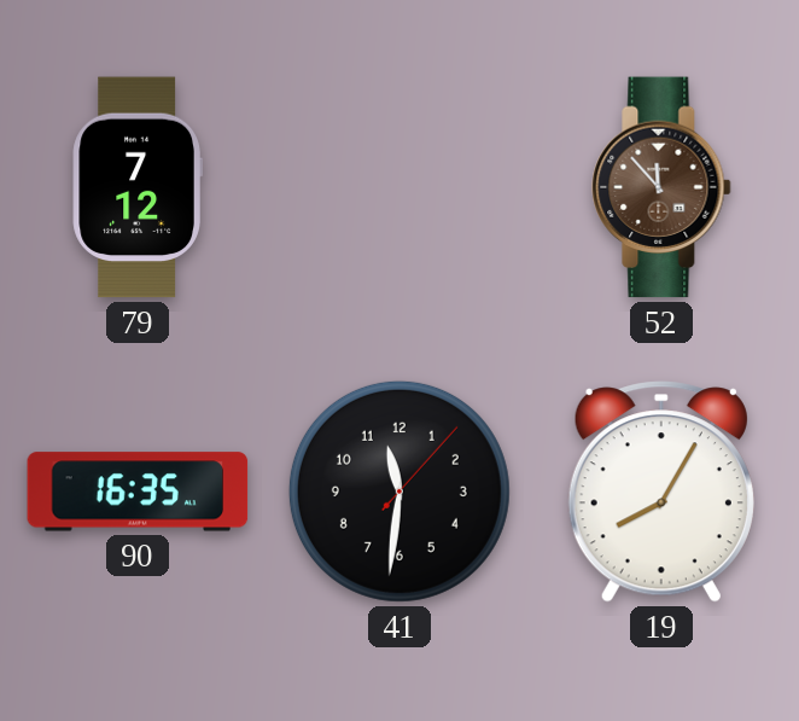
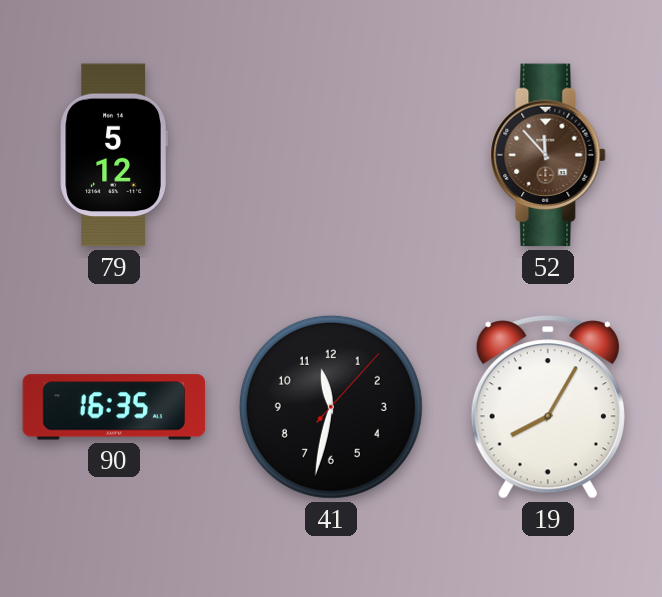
79: 7:12 -> 5:12 (114, 155)
41: 11:31 -> 11:32 (331, 407)
